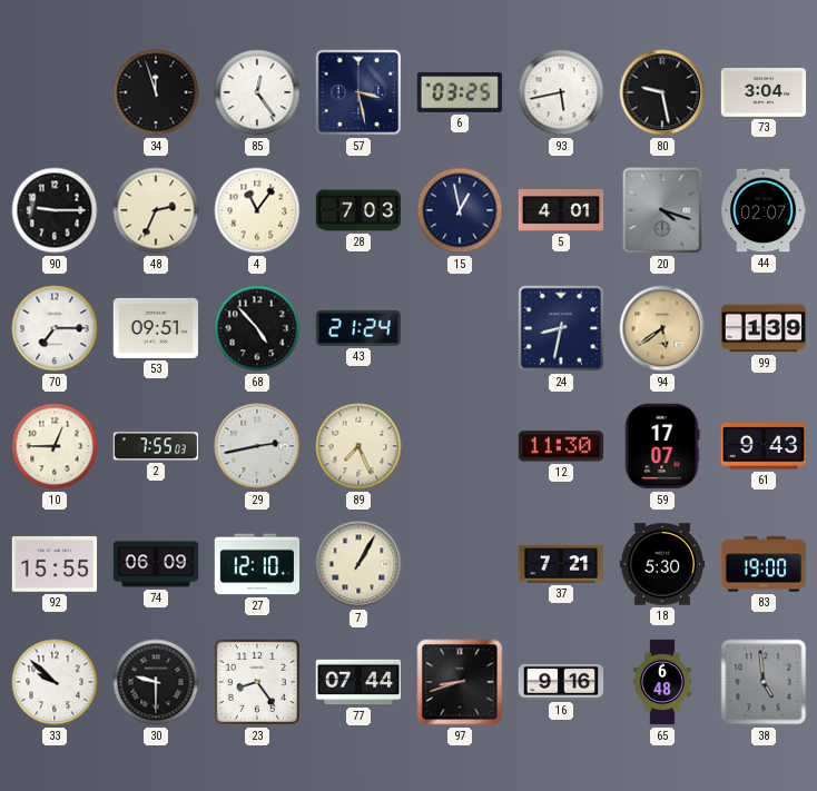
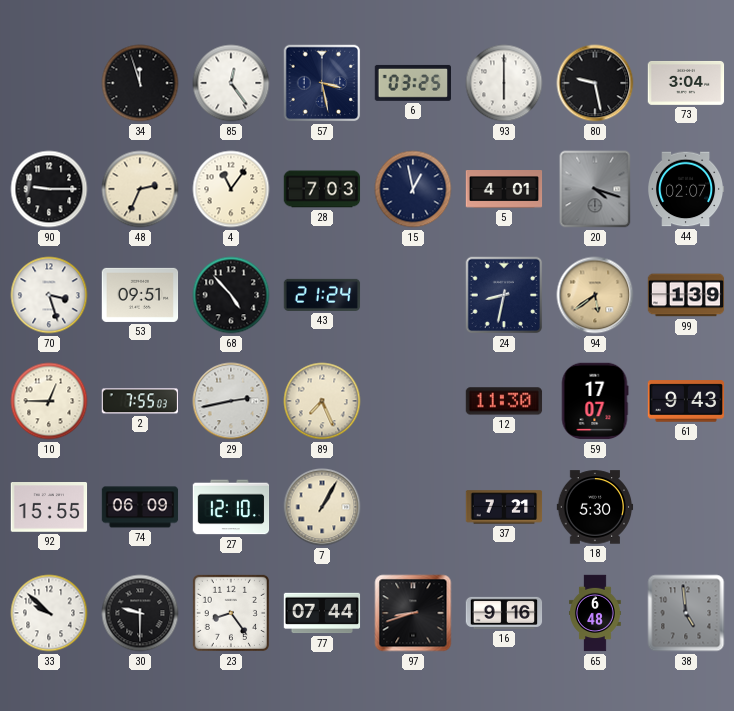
93: 5:43 -> 6:00 (504, 83)
70: 7:15 -> 3:27 (49, 295)
83: 19:00 -> none (764, 564)
